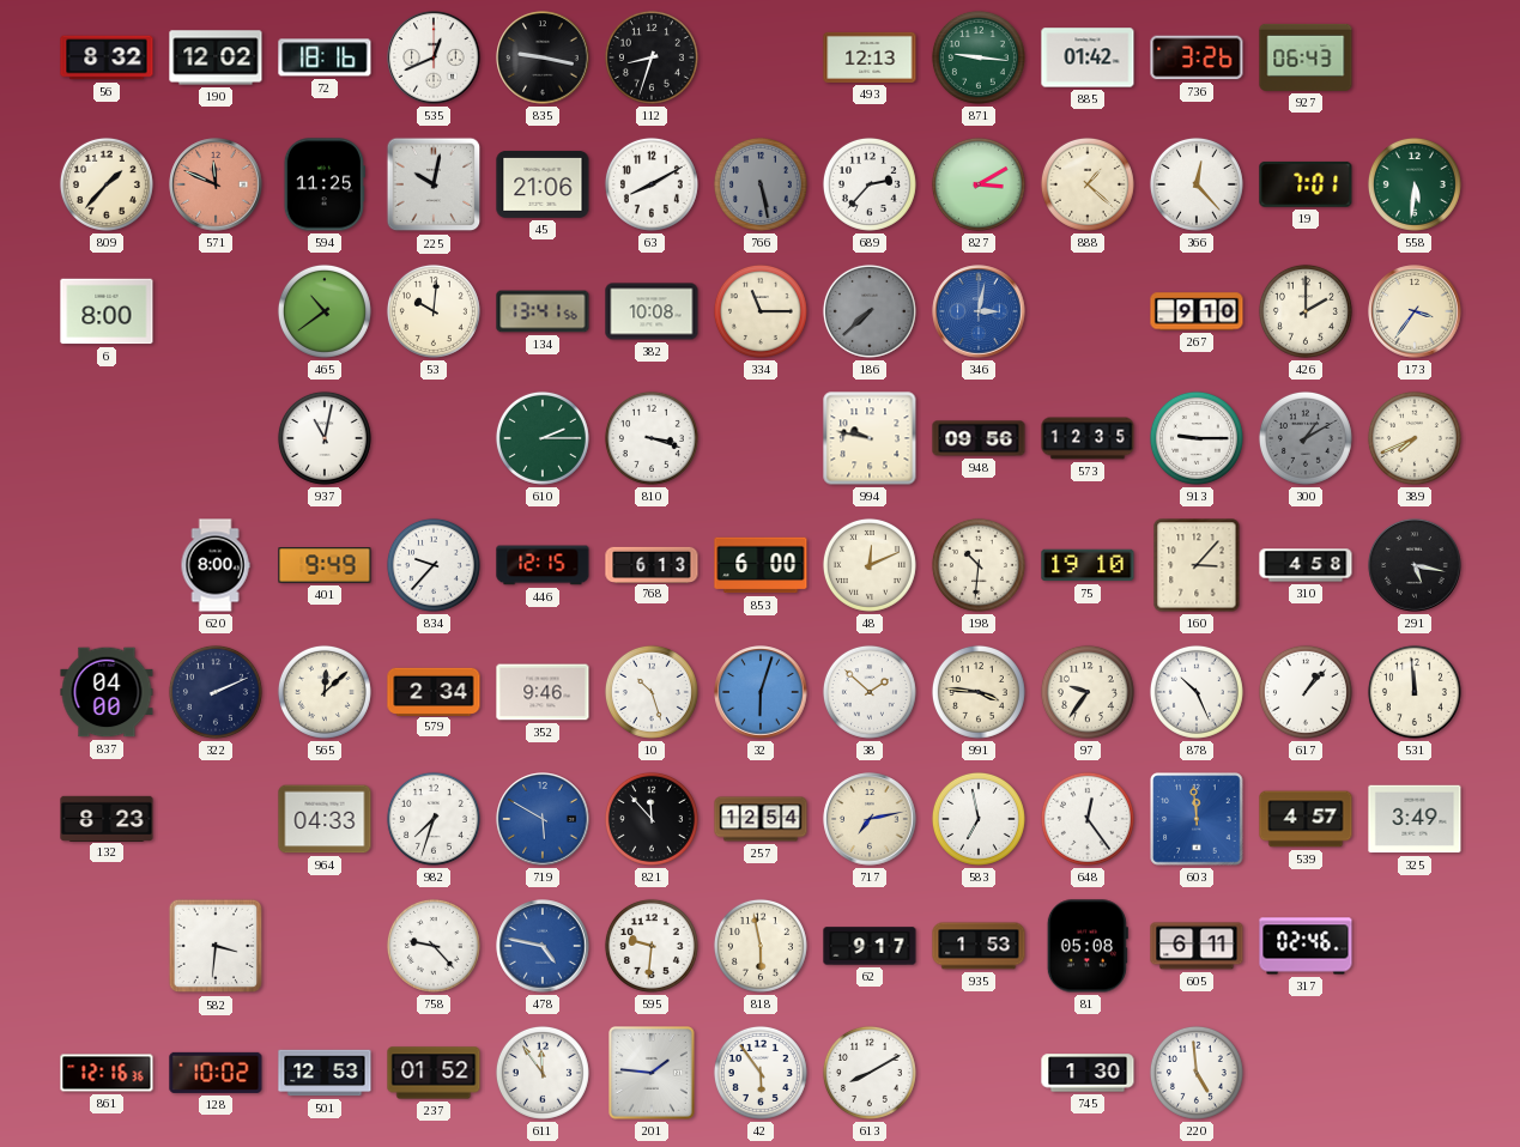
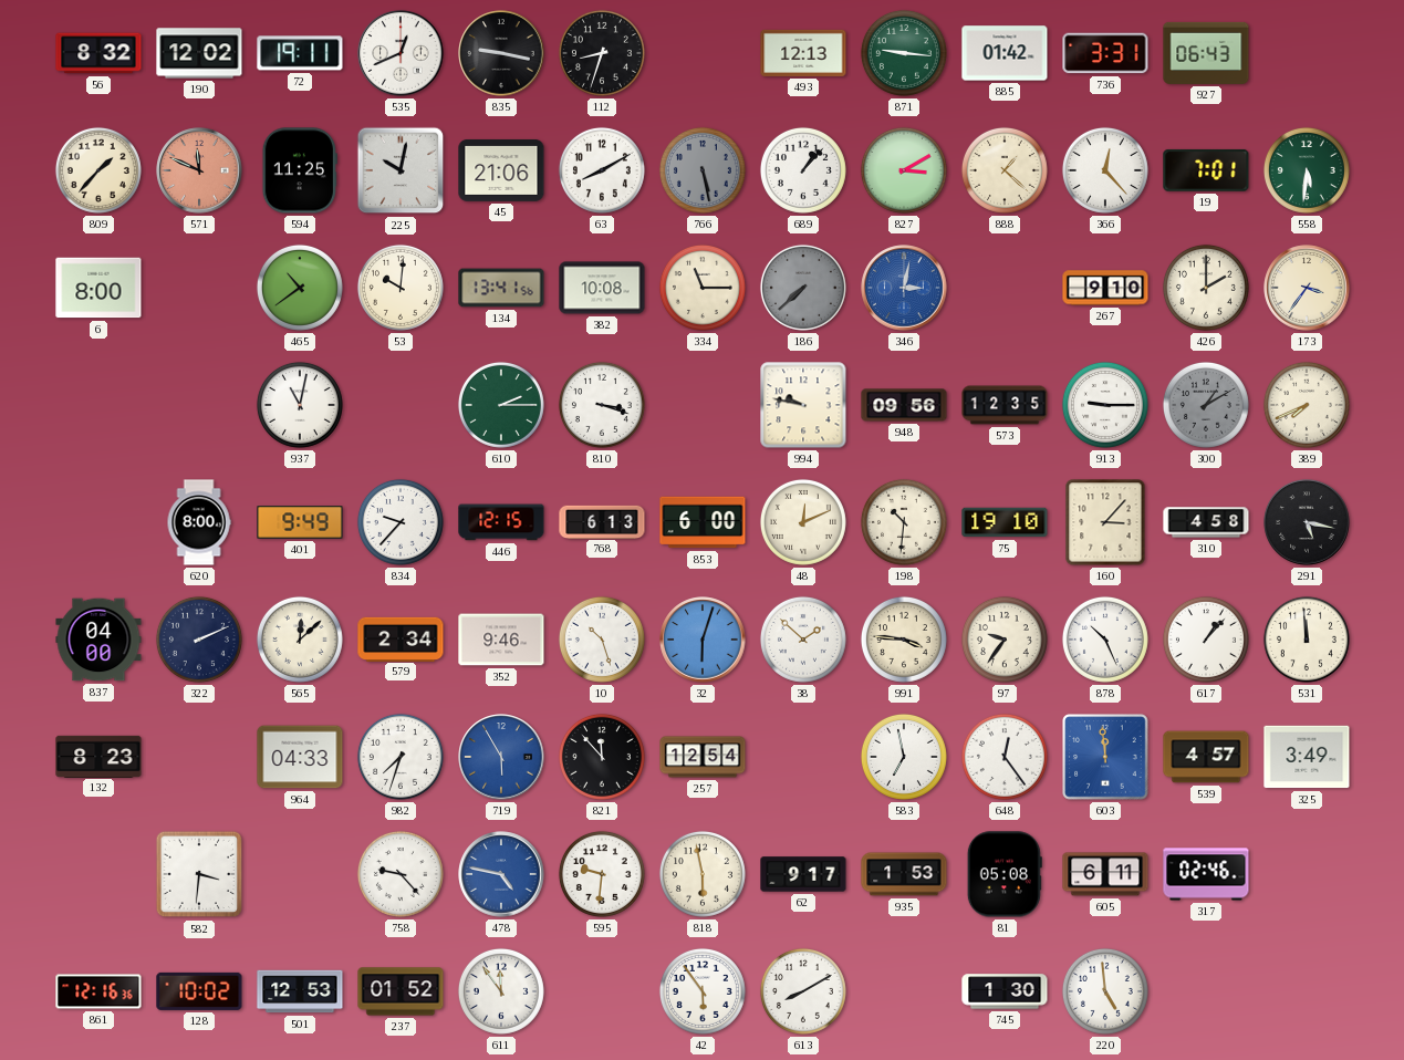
72: 18:16 -> 19:11 (300, 53)
736: 3:26 -> 3:31 (1105, 53)
689: 2:37 -> 1:07 (803, 170)
719: 5:50 -> 5:55 (501, 757)
717: 7:13 -> none (870, 819)
201: 1:46 -> none (653, 1074)
